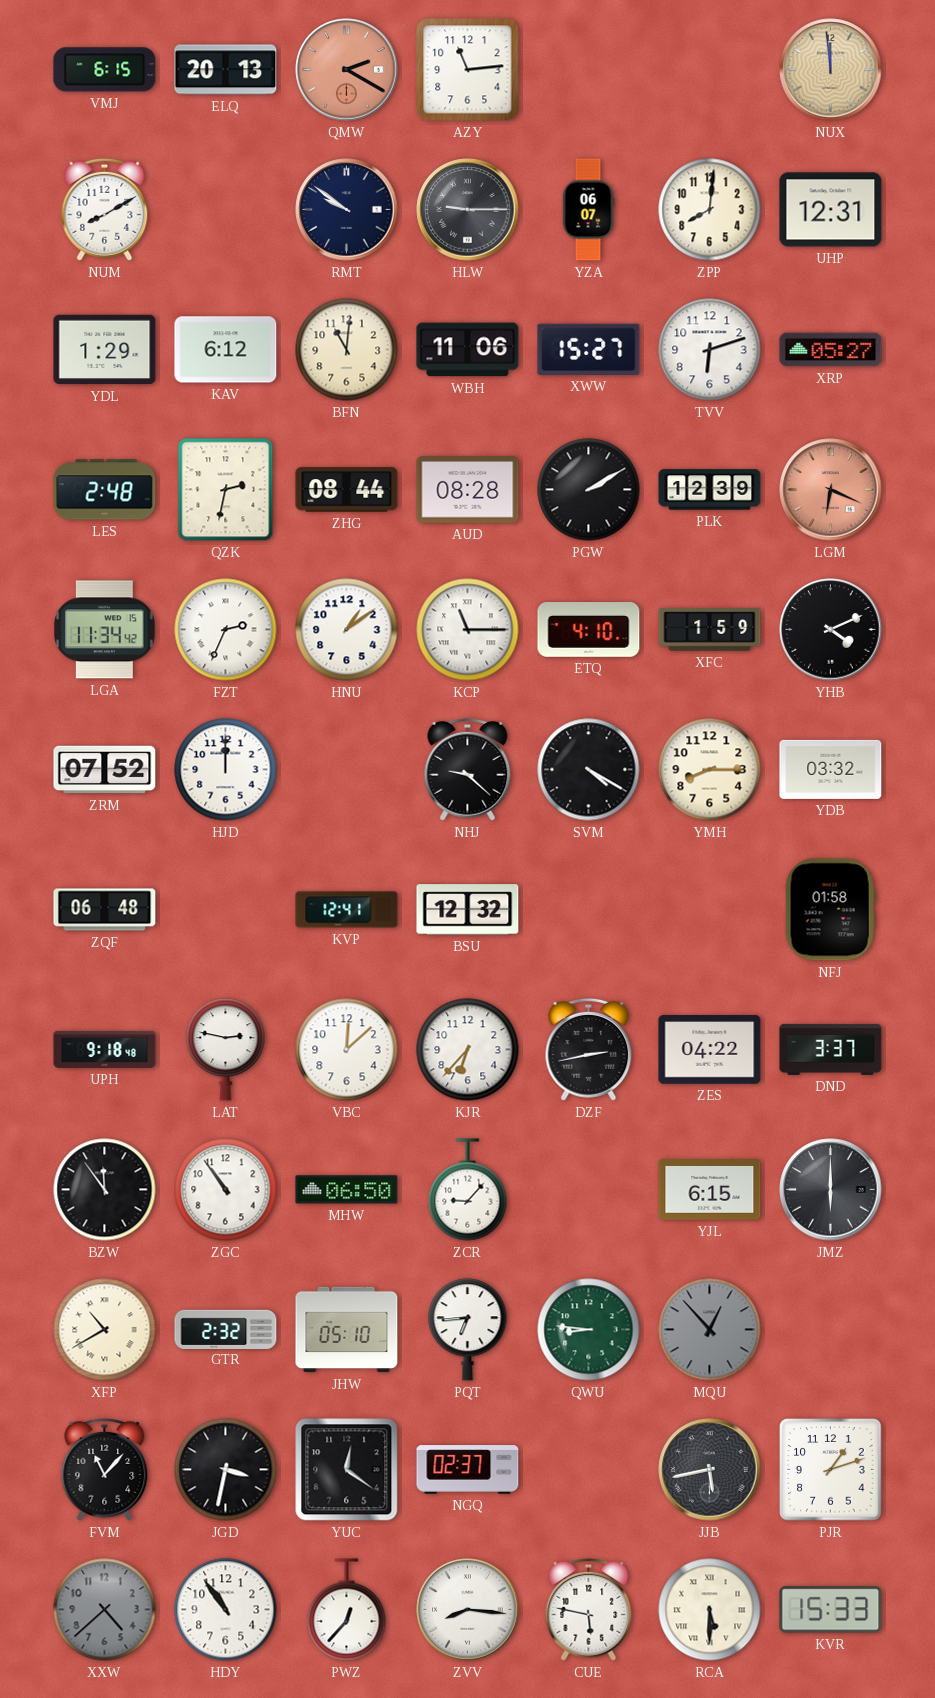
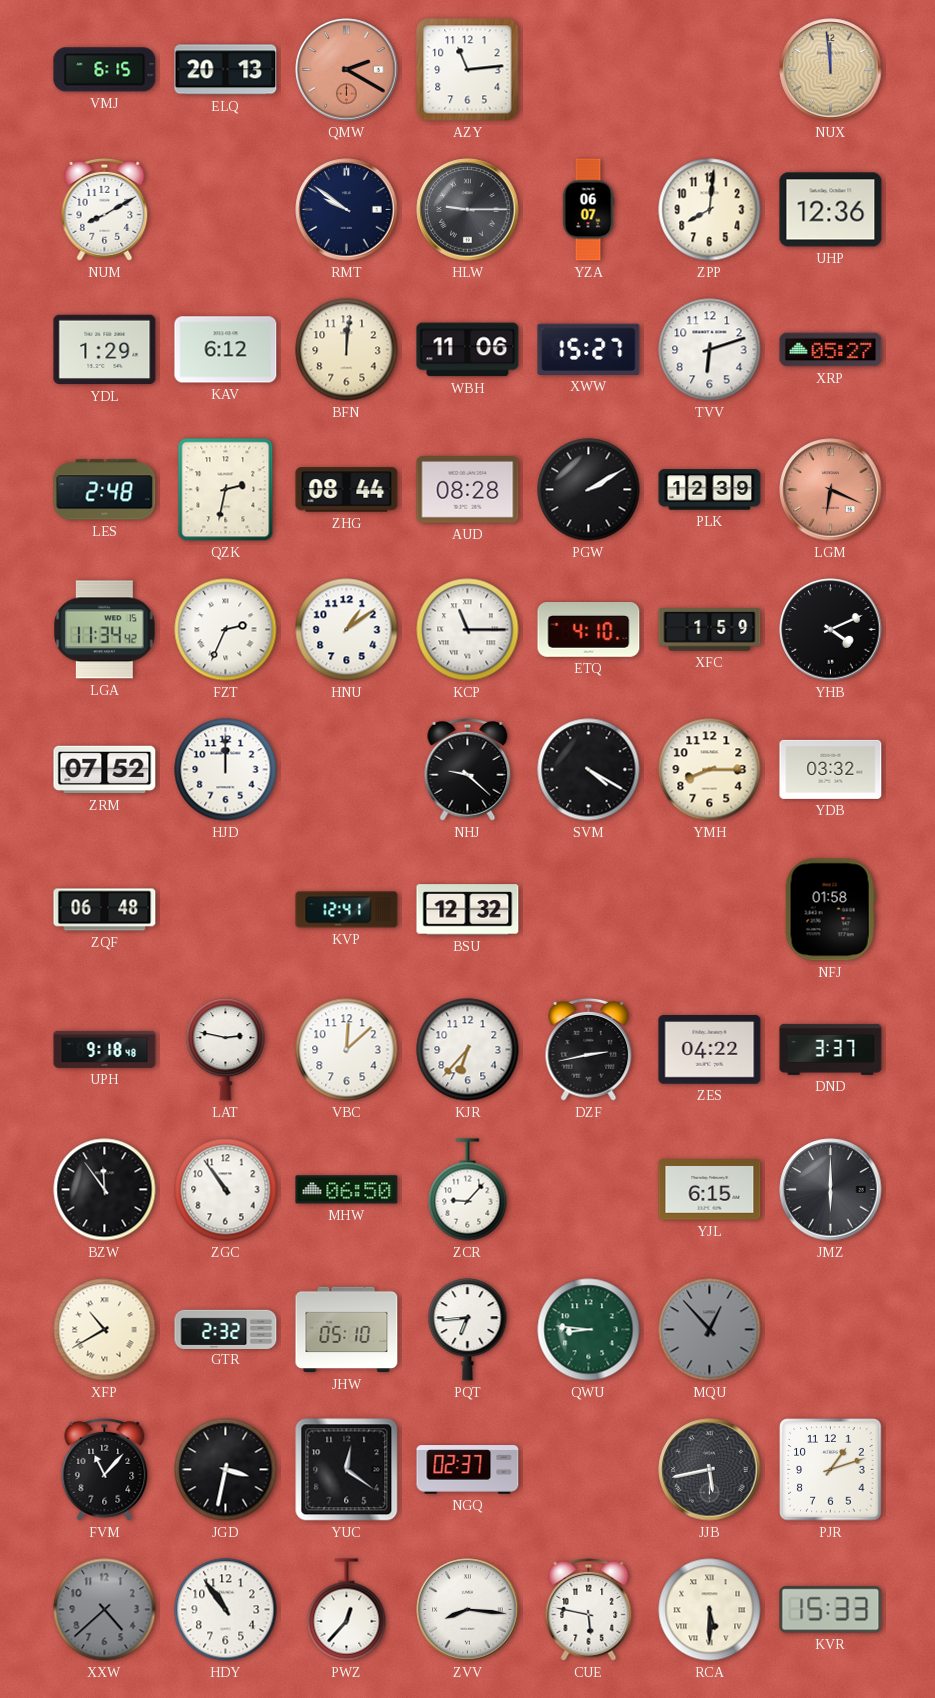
UHP: 12:31 -> 12:36 (831, 210)
BFN: 11:01 -> 12:01 (347, 350)
